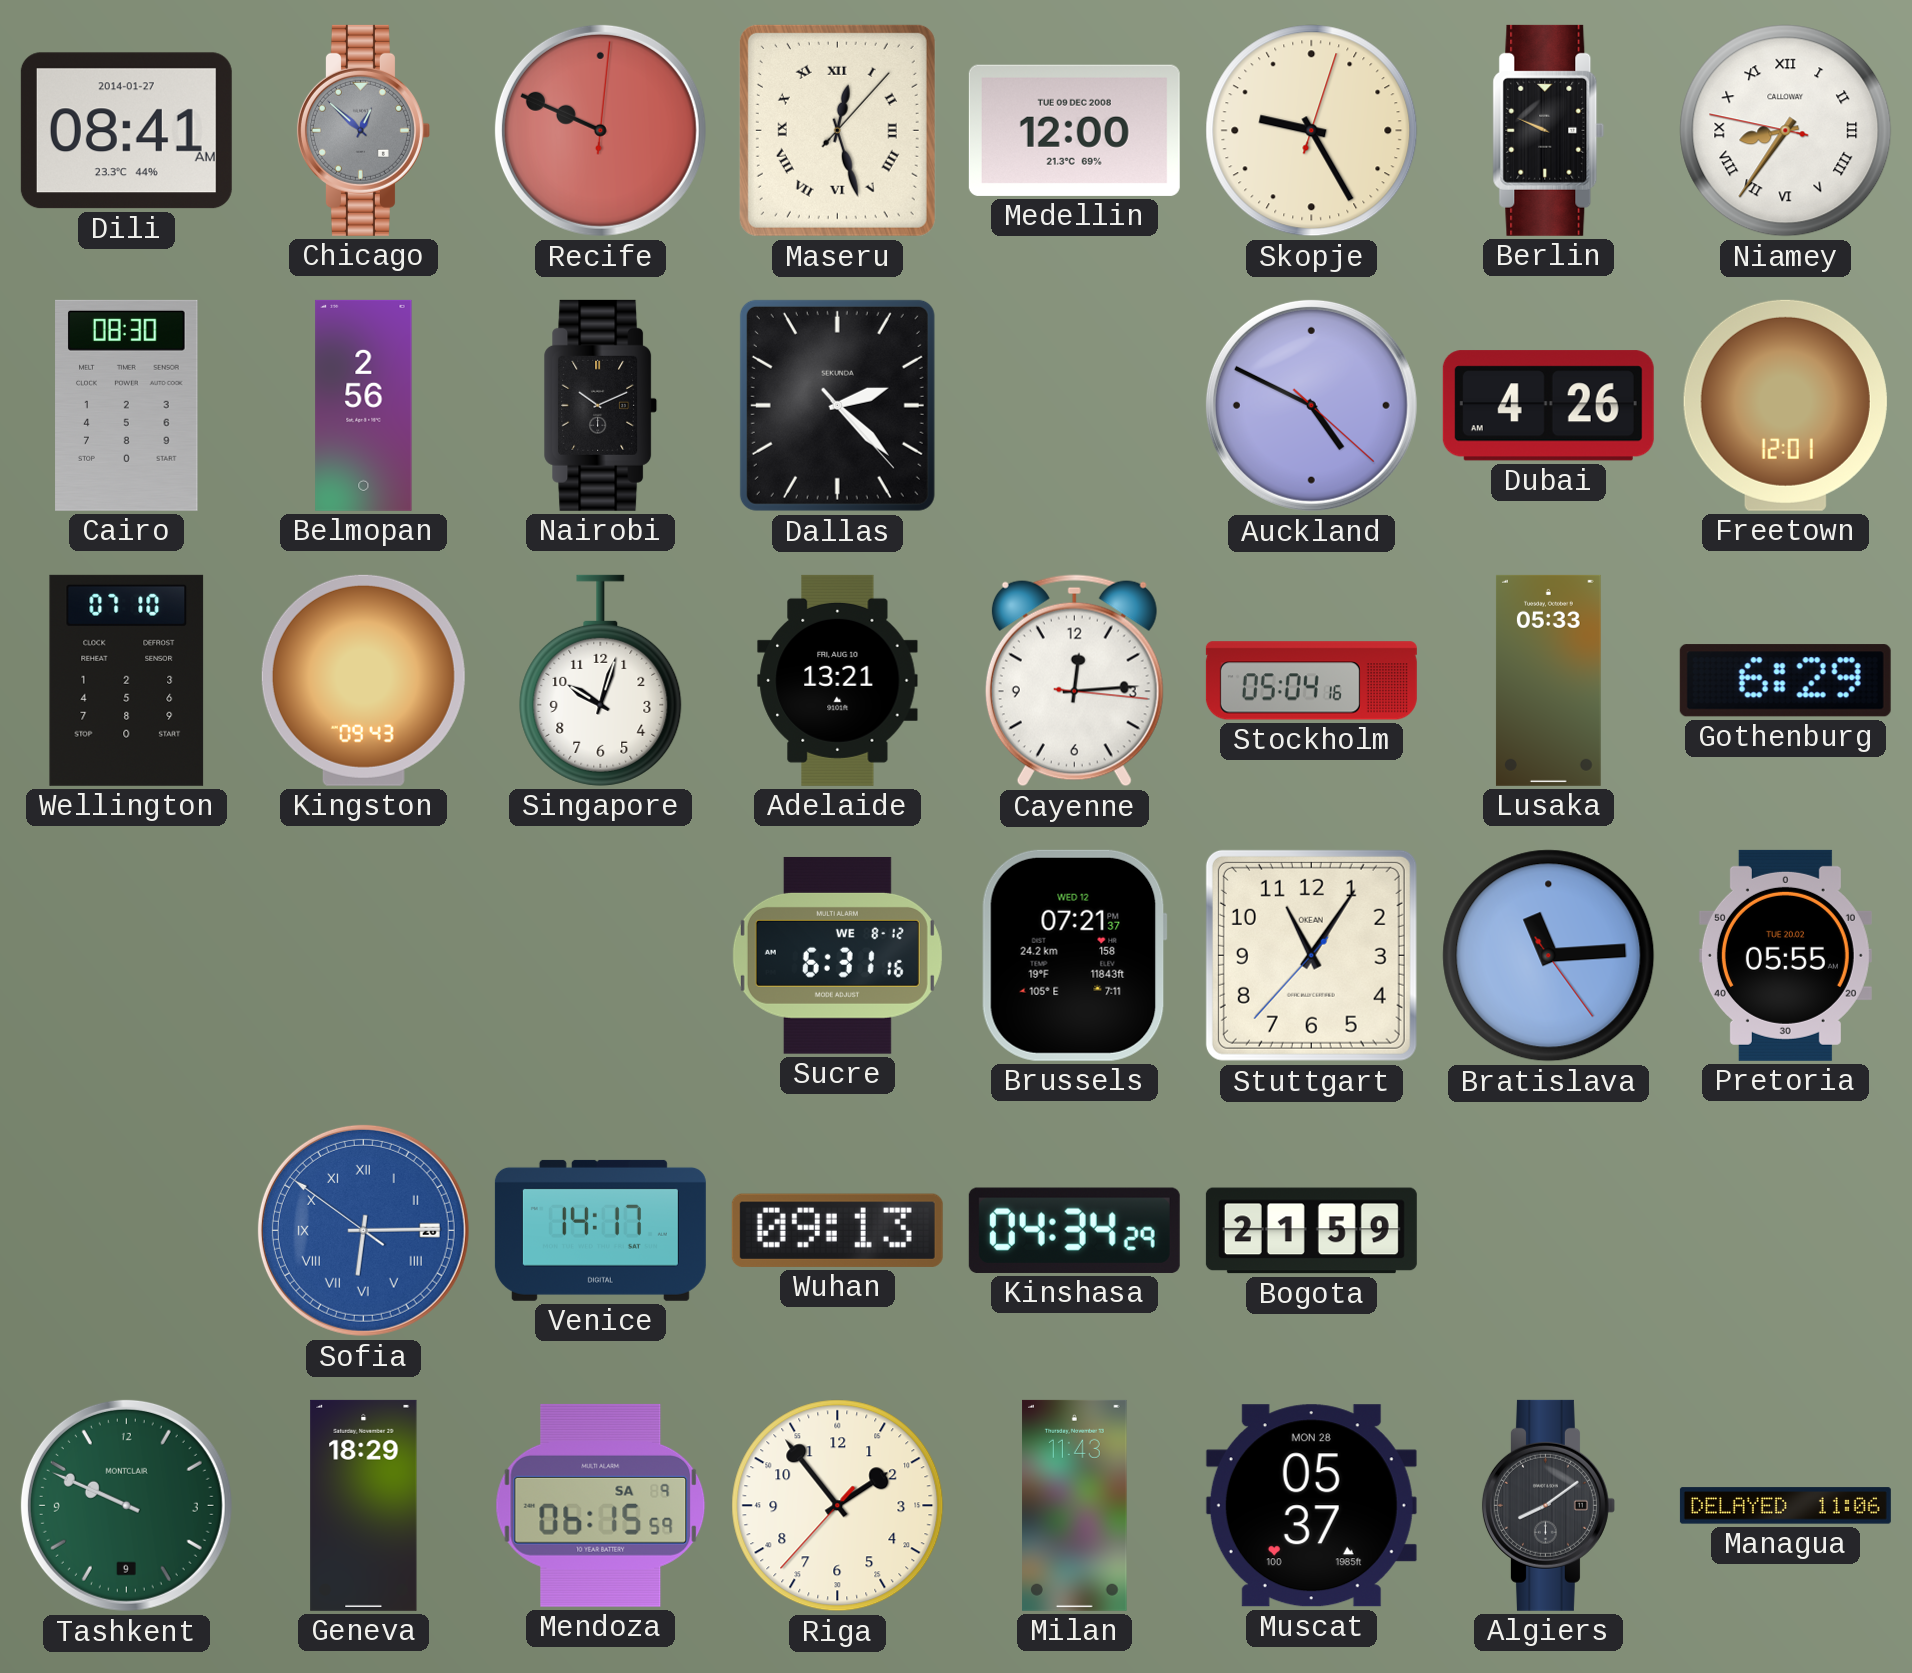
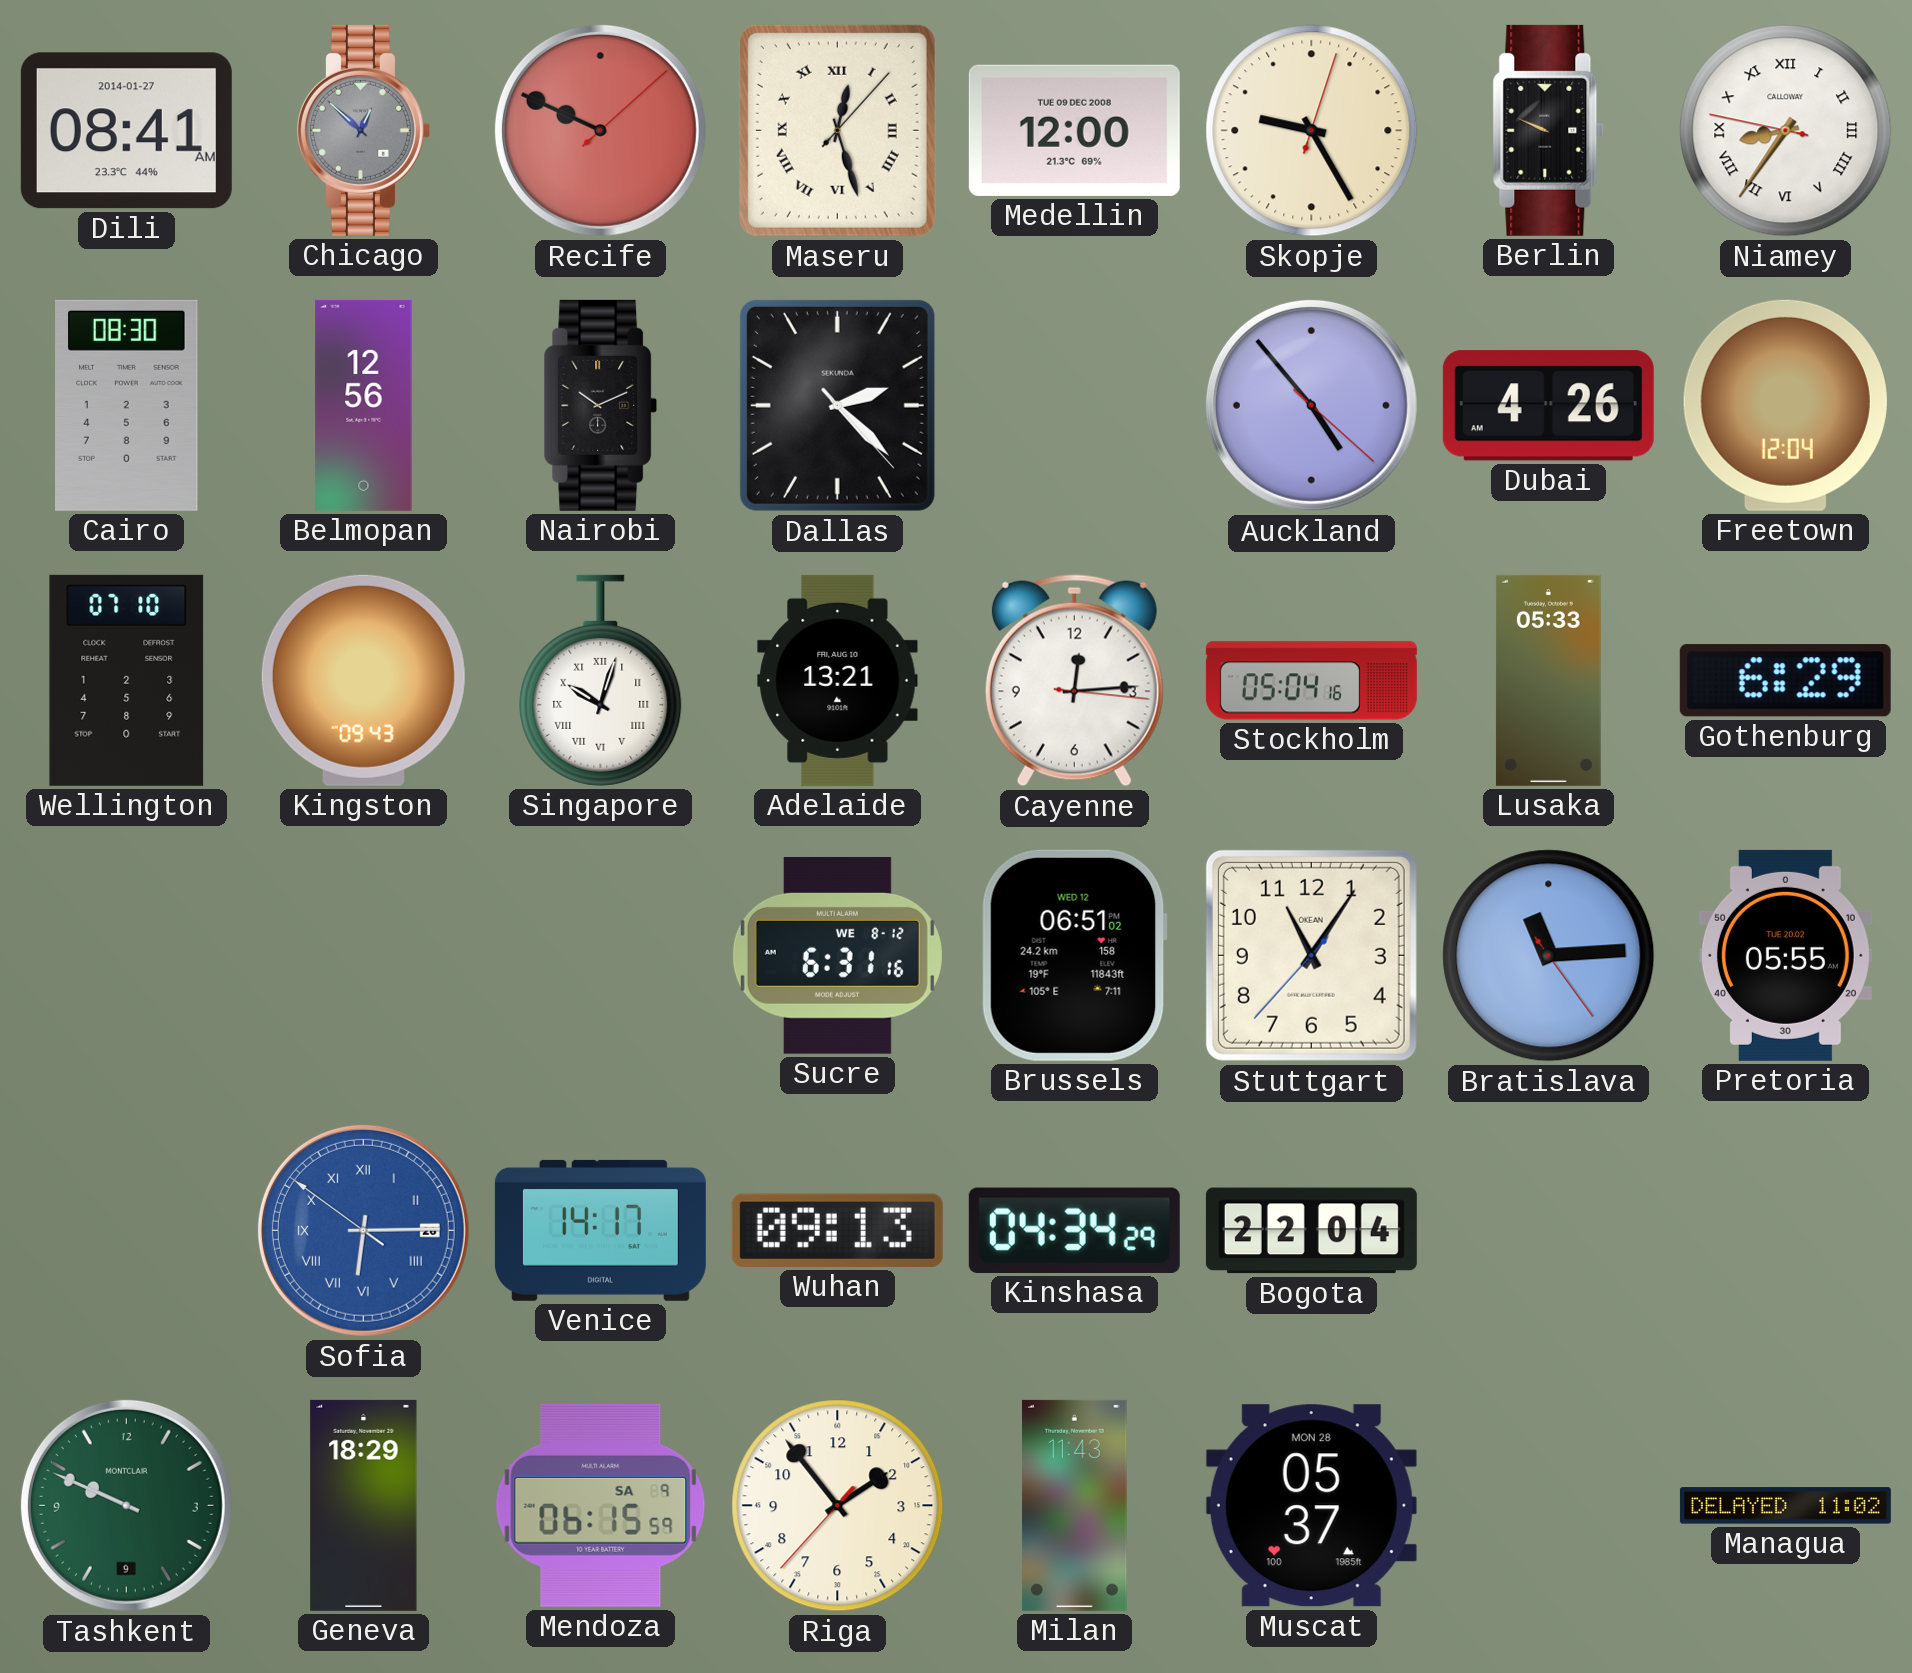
Recife: 9:49:01 -> 9:49:08 (600, 130)
Belmopan: 2:56 -> 12:56 (364, 405)
Auckland: 4:49 -> 4:53 (1311, 405)
Freetown: 12:01 -> 12:04 (1785, 405)
Singapore numerals: Arabic -> Roman (601, 680)
Brussels: 07:21 -> 06:51 (1074, 955)
Bogota: 21:59 -> 22:04 (1311, 1231)
Algiers: 8:09 -> none (1548, 1505)
Managua: 11:06 -> 11:02 (1785, 1506)
